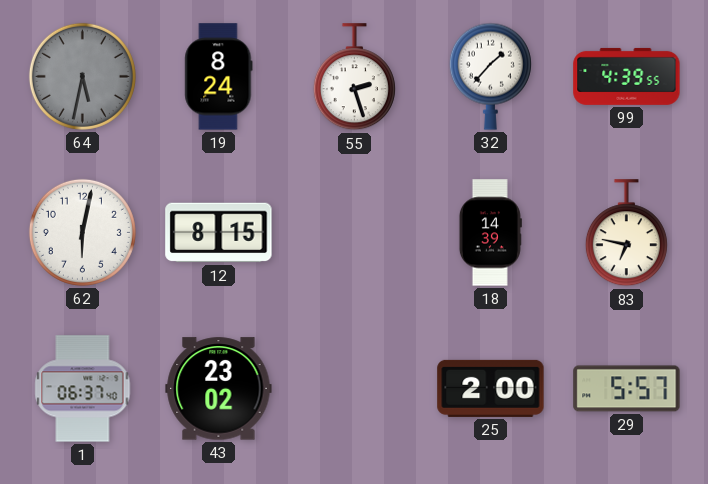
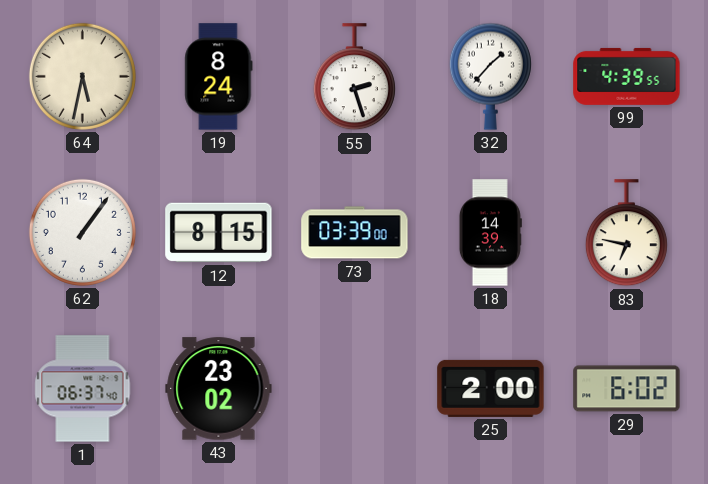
64 dial: grey -> cream (82, 76)
62: 6:02 -> 1:06 (82, 232)
73: none -> 03:39 (355, 233)
29: 5:57 -> 6:02 (627, 389)
